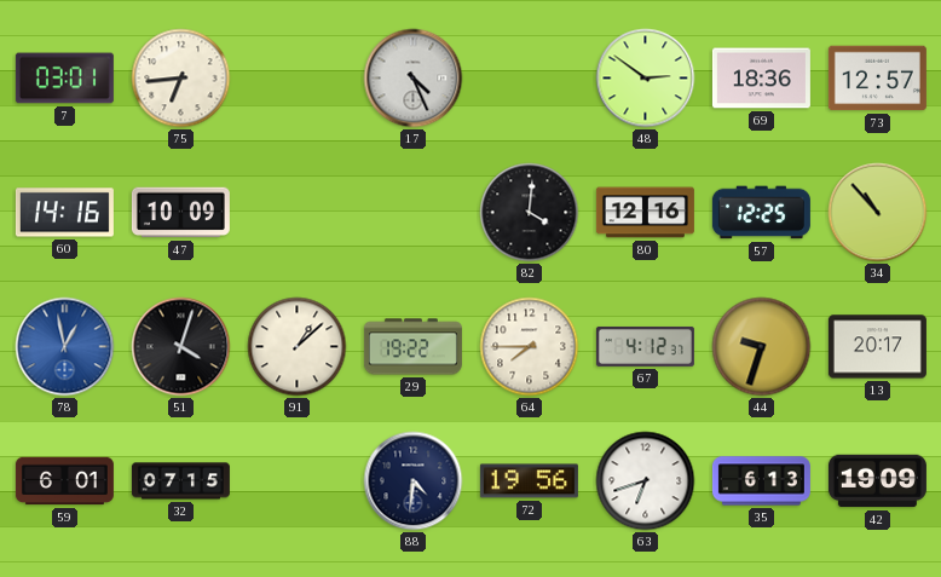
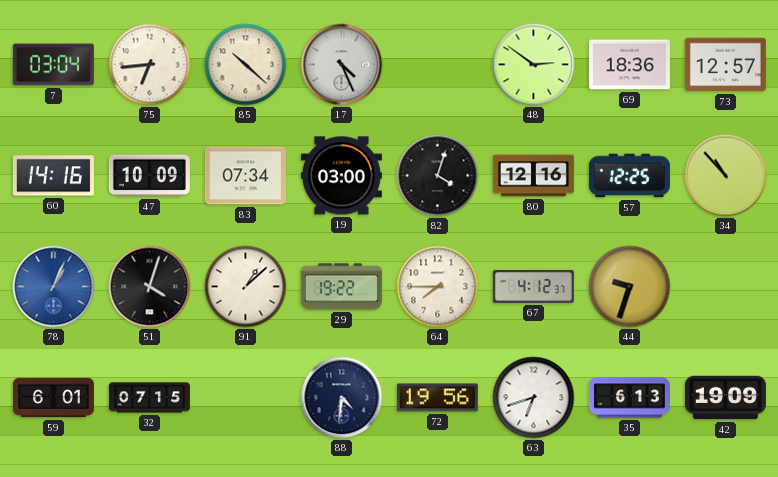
7: 03:01 -> 03:04 (53, 65)
85: none -> 10:22 (246, 65)
83: none -> 07:34 (245, 176)
19: none -> 03:00 (341, 176)
82: 4:01 -> 4:03 (438, 176)
78: 12:58 -> 1:04 (54, 287)
13: 20:17 -> none (877, 347)
